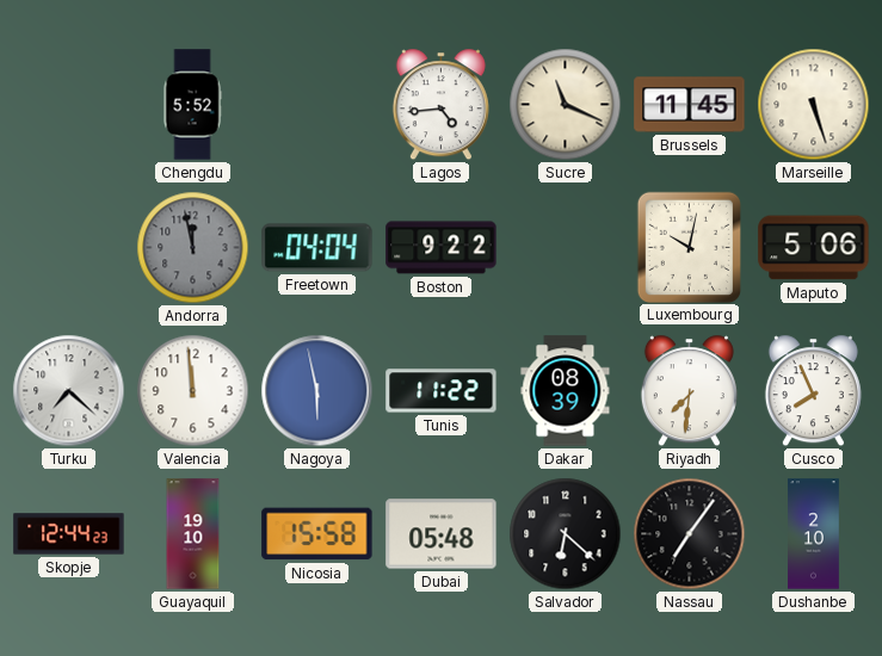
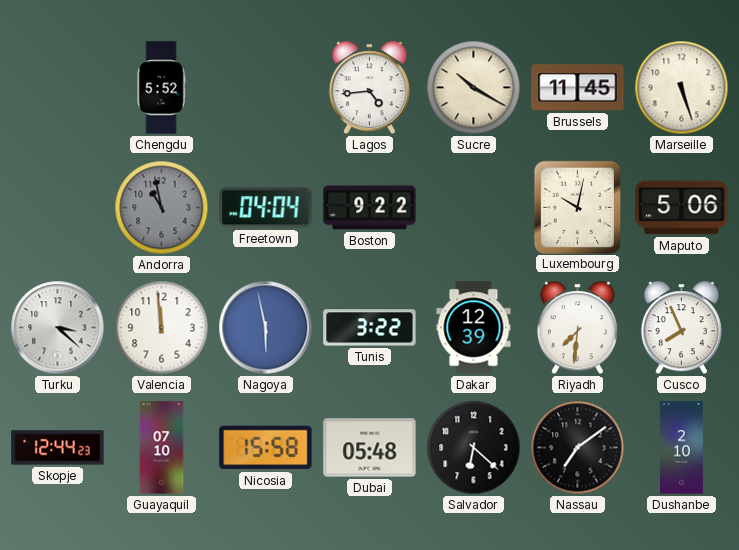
Sucre: 11:19 -> 10:20 (474, 88)
Andorra: 11:58 -> 10:58 (162, 208)
Turku: 7:22 -> 3:22 (58, 328)
Tunis: 11:22 -> 3:22 (370, 328)
Dakar: 08:39 -> 12:39 (474, 328)
Guayaquil: 19:10 -> 07:10 (162, 448)
Nassau: 7:06 -> 7:09 (578, 448)
